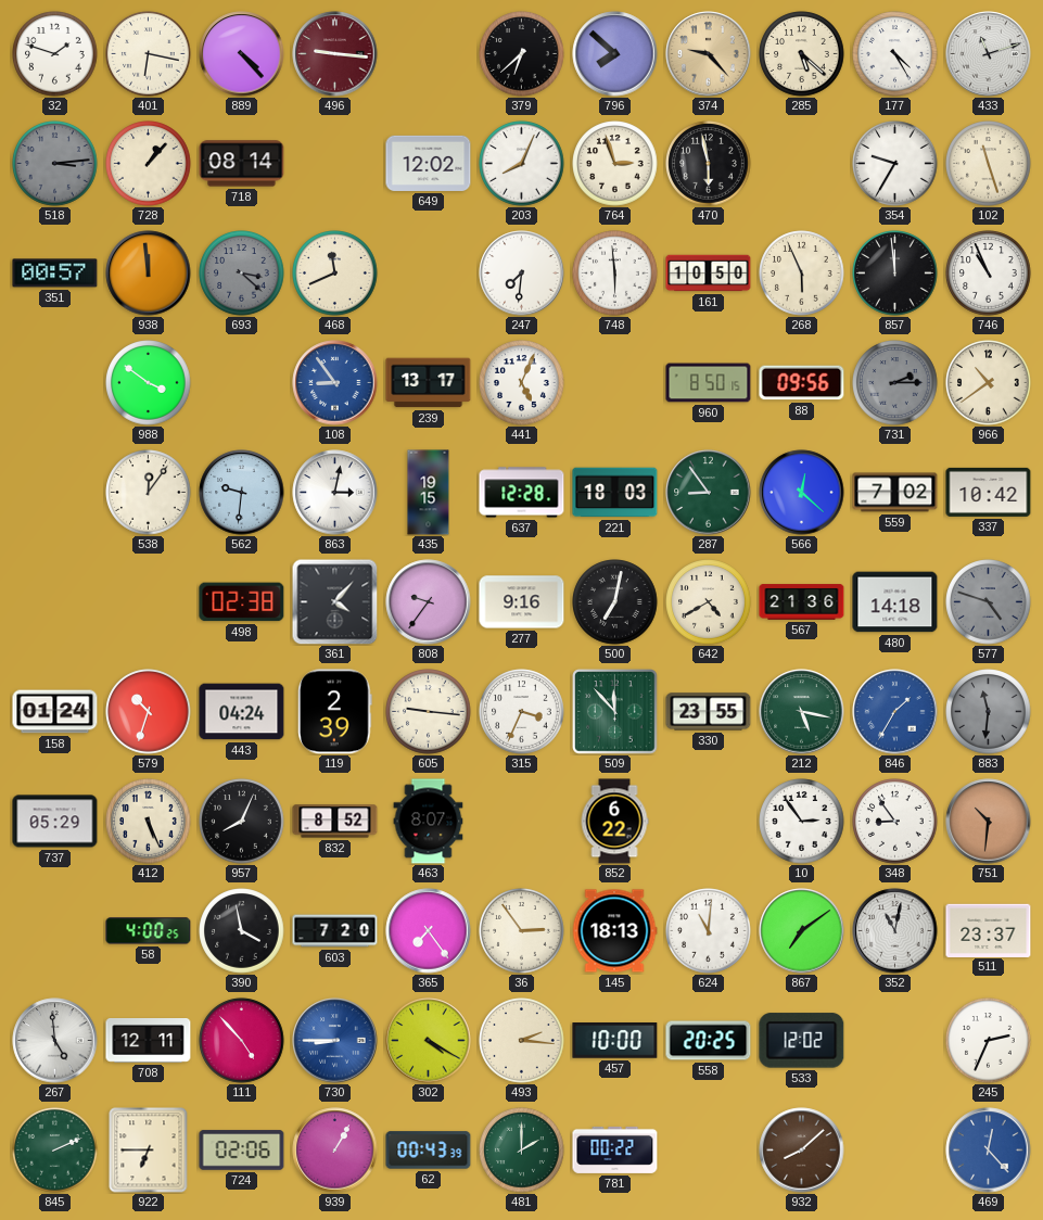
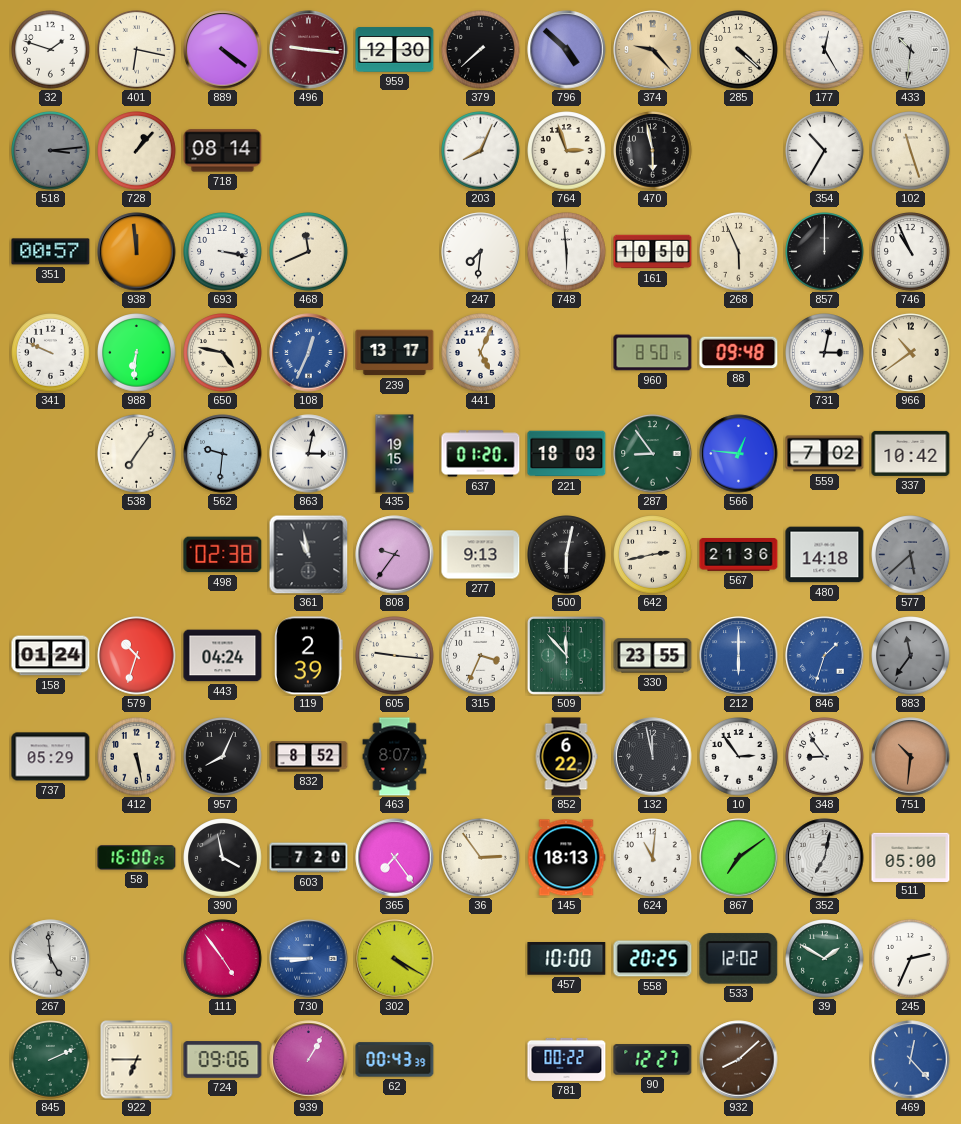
889: 4:23 -> 4:21 (223, 50)
959: none -> 12:30 (395, 50)
379: 6:38 -> 7:38 (481, 50)
796: 7:52 -> 4:52 (567, 50)
285: 5:22 -> 4:22 (739, 50)
177: 4:25 -> 12:25 (825, 50)
433: 11:12 -> 10:31 (911, 50)
649: 12:02 -> none (429, 163)
354: 9:35 -> 10:35 (825, 151)
693: 3:22 -> 3:17 (223, 252)
693 dial: grey -> white (223, 252)
857: 11:59 -> 12:00 (825, 252)
341: none -> 9:49 (51, 353)
988: 3:51 -> 6:31 (137, 353)
650: none -> 4:47 (223, 353)
108: 8:54 -> 12:34 (309, 353)
88: 09:56 -> 09:48 (739, 353)
731: 2:15 -> 3:02 (825, 353)
731 dial: grey -> white (825, 353)
538: 12:06 -> 7:06 (137, 454)
637: 12:28 -> 01:20 (481, 454)
566: 12:22 -> 12:46 (739, 454)
361: 4:07 -> 10:58 (308, 554)
277: 9:16 -> 9:13 (481, 555)
500: 7:02 -> 6:02 (567, 555)
642: 4:40 -> 2:43 (653, 555)
577: 4:48 -> 5:38 (911, 555)
212: 5:17 -> 6:00 (739, 656)
212 dial: green -> blue (739, 656)
846: 1:35 -> 1:33 (825, 656)
883: 11:31 -> 11:36 (911, 656)
412: 5:26 -> 5:28 (137, 757)
132: none -> 11:58 (653, 757)
58: 4:00 -> 16:00 (137, 858)
352: 11:02 -> 7:02 (825, 858)
511: 23:37 -> 05:00 (911, 857)
708: 12:11 -> none (149, 1041)
111: 4:53 -> 4:54 (223, 959)
493: 2:16 -> none (522, 1041)
39: none -> 1:50 (825, 959)
724: 02:06 -> 09:06 (223, 1060)
481: 2:00 -> none (522, 1151)
90: none -> 12:27 (653, 1060)
